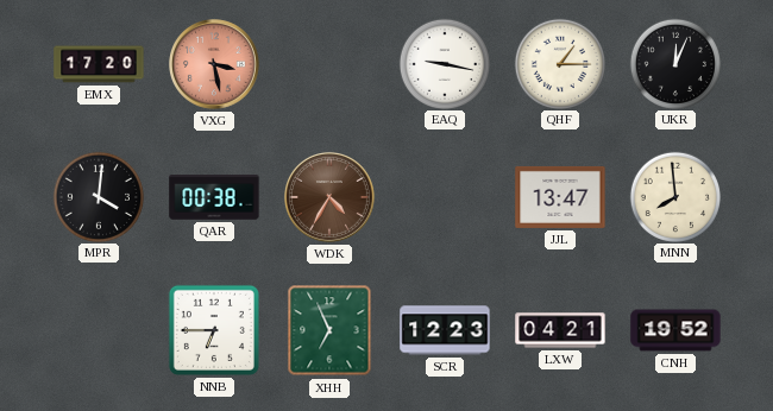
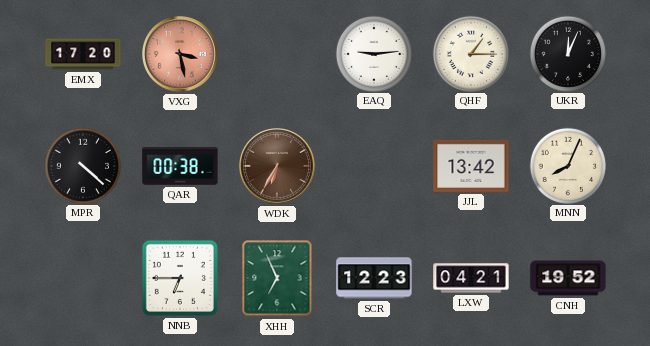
EAQ: 9:17 -> 9:14 (373, 53)
MPR: 4:01 -> 4:22 (82, 165)
WDK: 4:35 -> 6:35 (278, 167)
JJL: 13:47 -> 13:42 (471, 166)
MNN: 7:59 -> 8:04 (567, 165)
